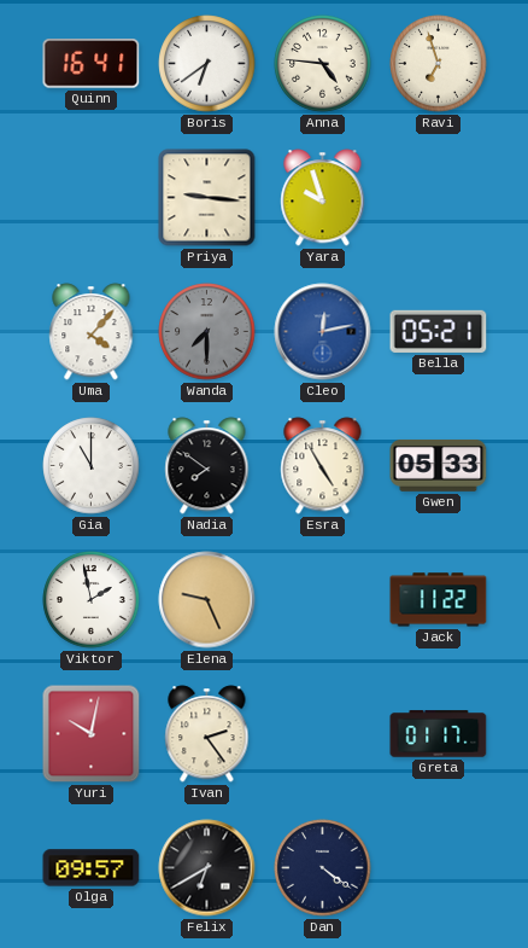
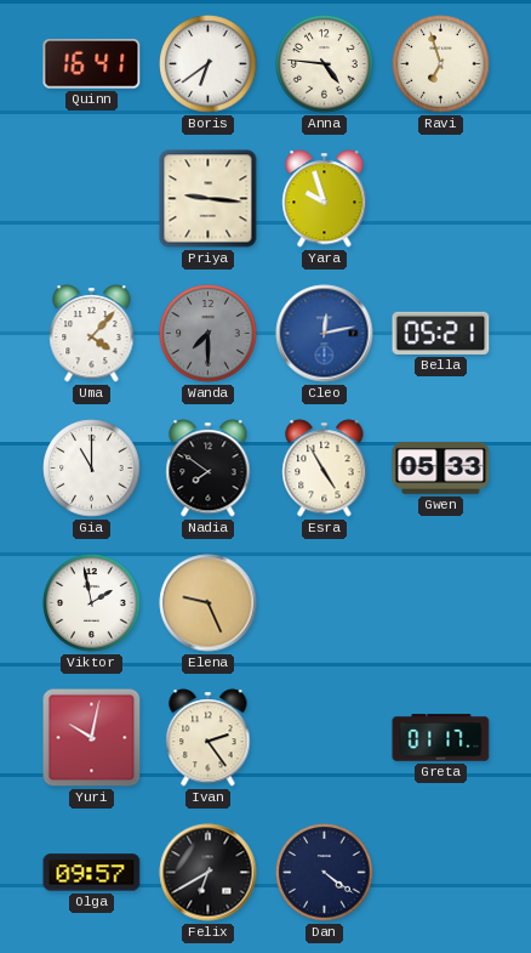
Jack: 11:22 -> none (439, 600)
